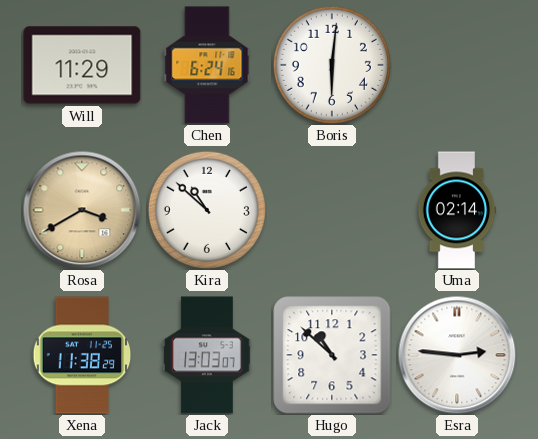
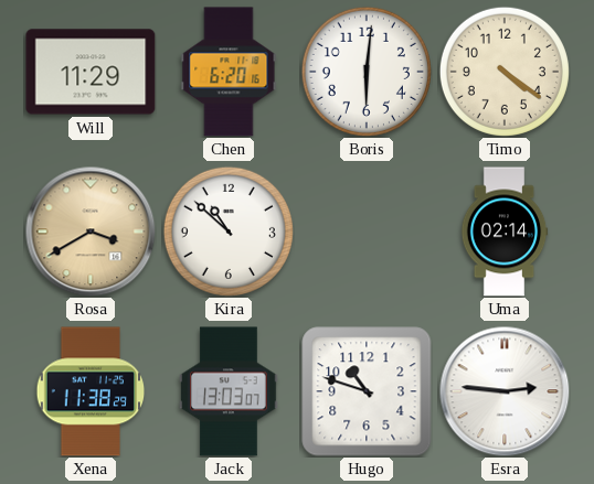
Chen: 6:24 -> 6:20 (229, 72)
Timo: none -> 4:21 (505, 72)
Hugo: 10:52 -> 10:48 (367, 391)
